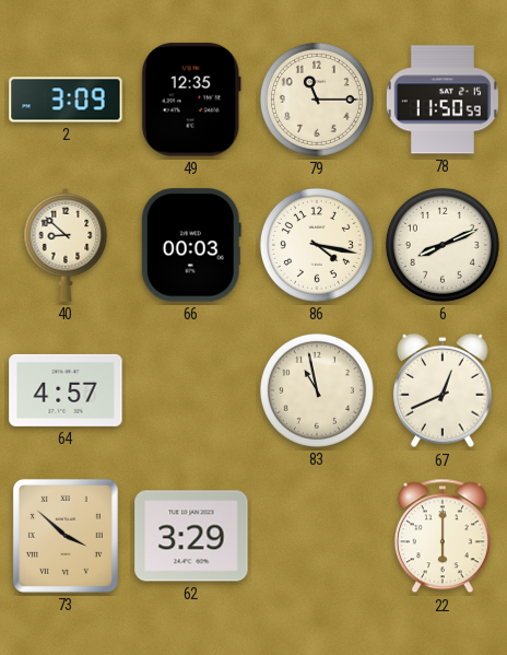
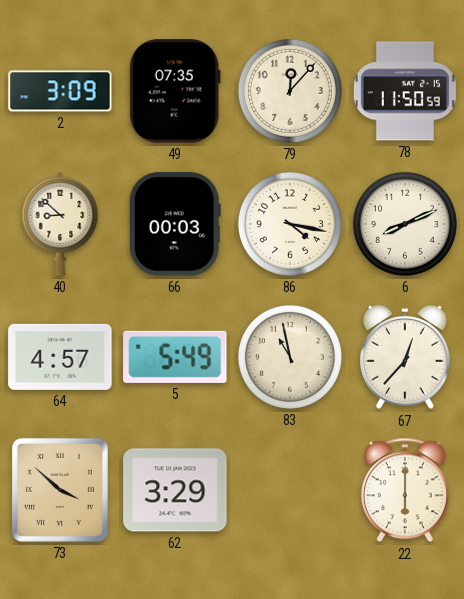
49: 12:35 -> 07:35 (175, 91)
79: 11:15 -> 12:07 (290, 91)
5: none -> 5:49 (175, 357)
67: 12:41 -> 12:37 (405, 357)
